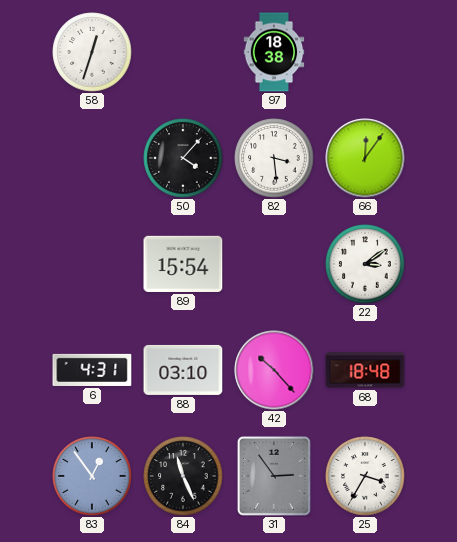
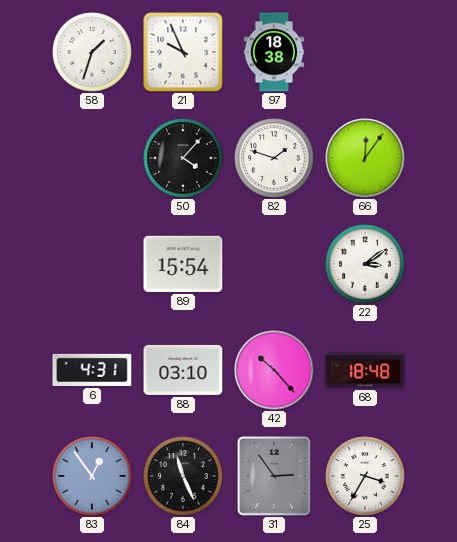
58: 12:33 -> 1:33 (92, 52)
21: none -> 9:56 (183, 52)
82: 3:29 -> 1:48 (274, 158)
